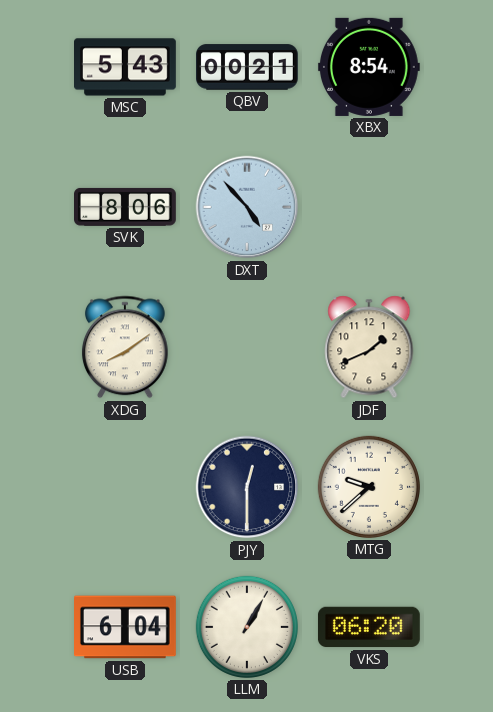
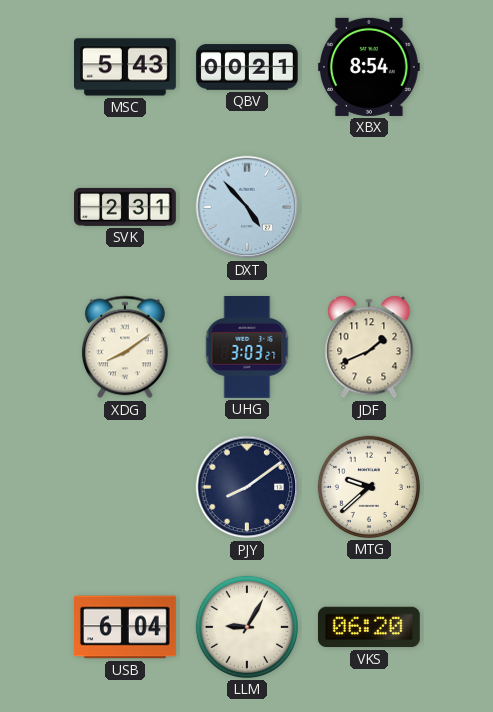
SVK: 8:06 -> 2:31 (126, 207)
UHG: none -> 3:03 (247, 348)
PJY: 12:30 -> 8:09 (247, 487)
LLM: 1:05 -> 9:05 (247, 627)
